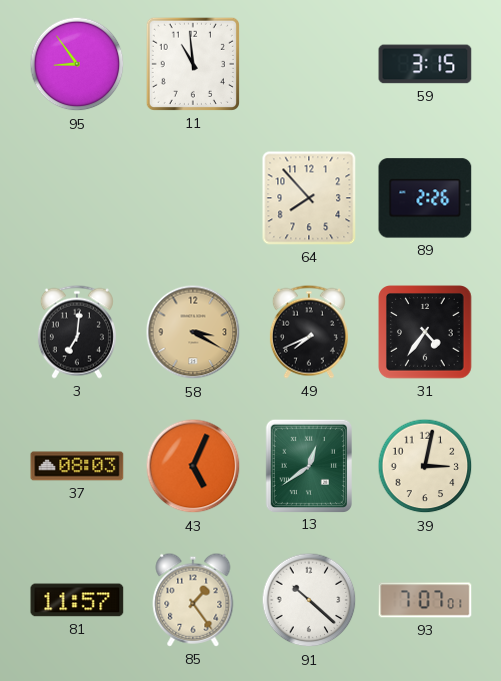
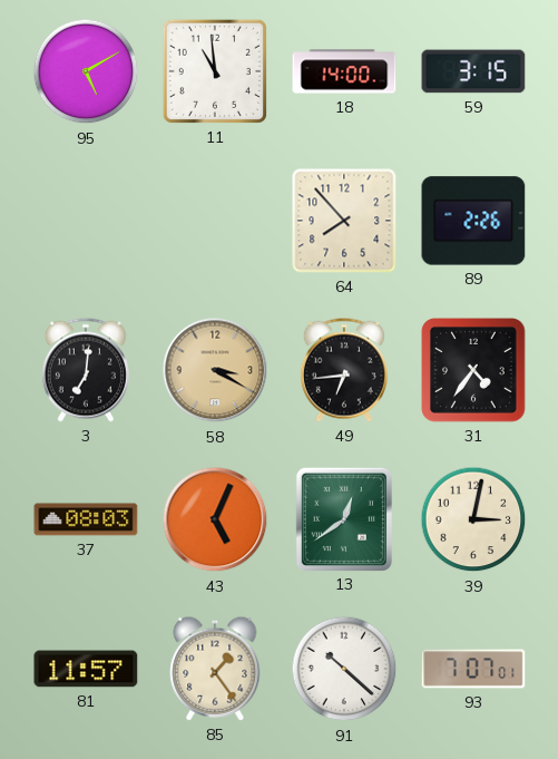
95: 8:54 -> 5:10 (86, 71)
18: none -> 14:00 (344, 71)
49: 7:41 -> 6:44 (344, 370)
